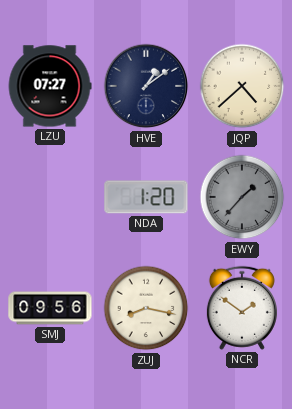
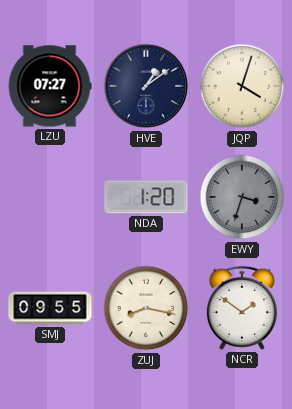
JQP: 4:38 -> 4:03 (242, 86)
EWY: 1:37 -> 3:33 (242, 197)
SMJ: 09:56 -> 09:55 (50, 308)
